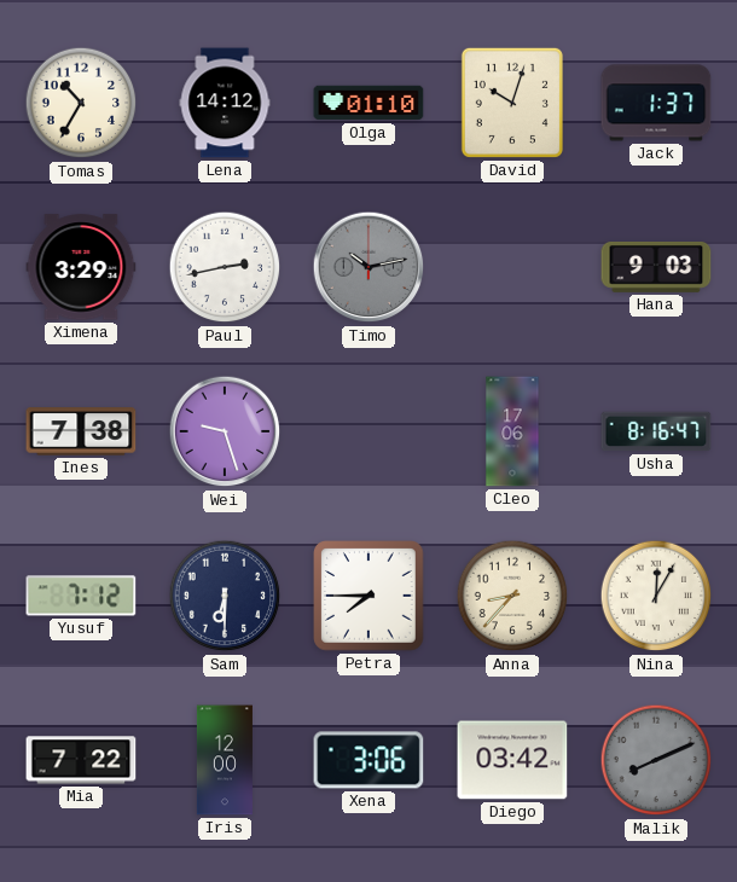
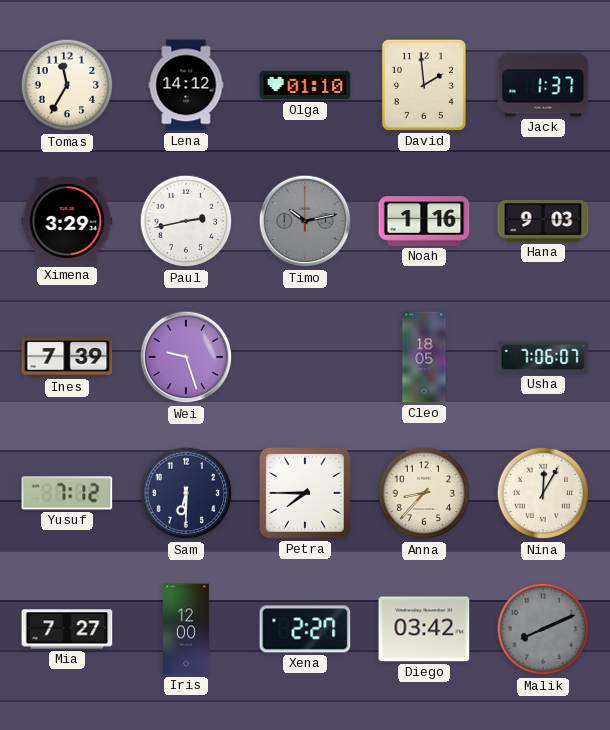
Tomas: 10:35 -> 11:35 (67, 85)
David: 10:03 -> 1:59 (424, 85)
Noah: none -> 1:16 (424, 221)
Ines: 7:38 -> 7:39 (67, 357)
Cleo: 17:06 -> 18:05 (424, 357)
Usha: 8:16 -> 7:06 (543, 357)
Mia: 7:22 -> 7:27 (67, 629)
Xena: 3:06 -> 2:27 (305, 629)
